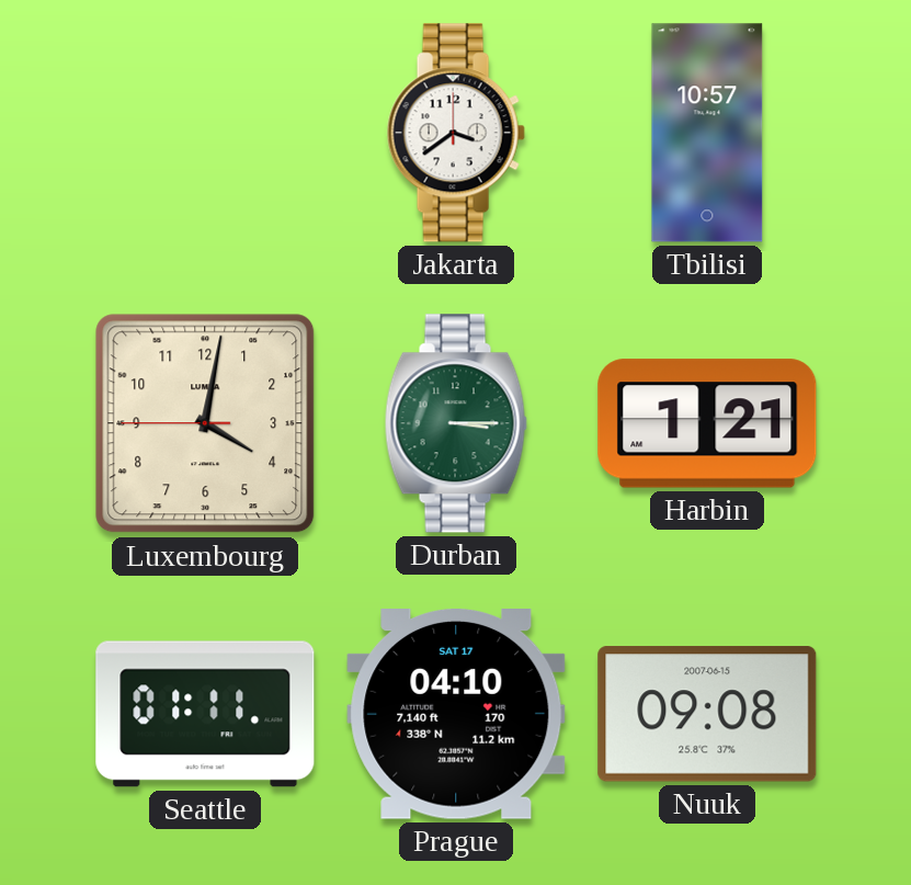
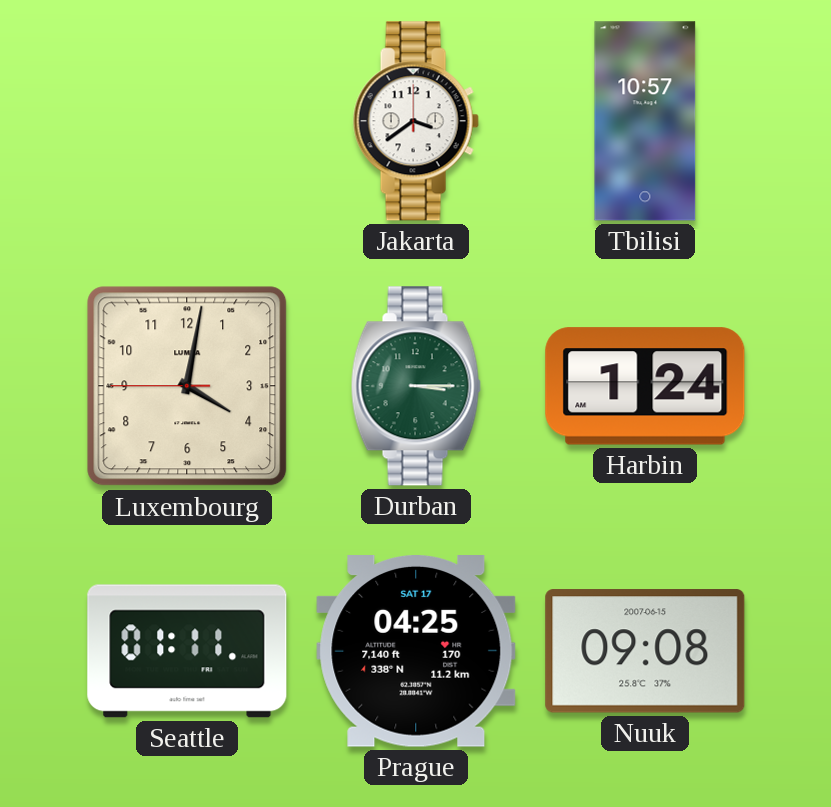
Harbin: 1:21 -> 1:24 (645, 386)
Prague: 04:10 -> 04:25 (416, 652)
